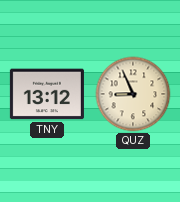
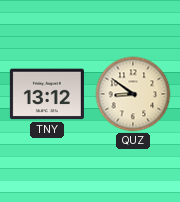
QUZ: 8:56 -> 8:51 (133, 94)
